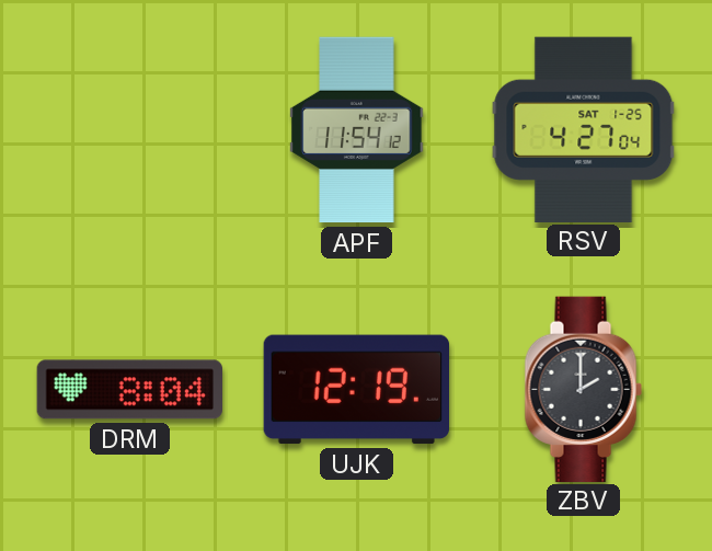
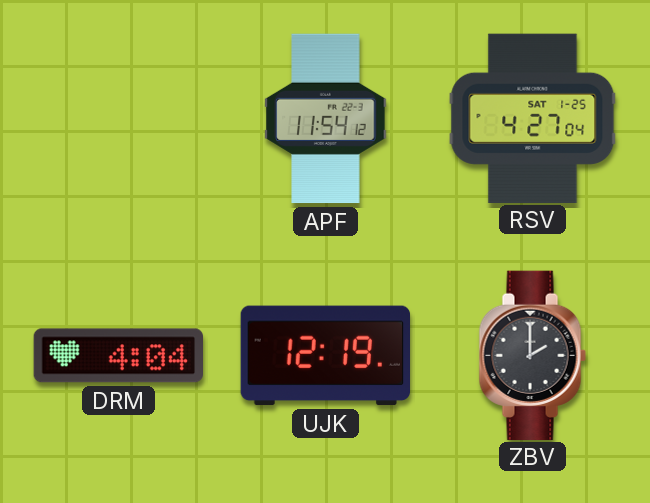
DRM: 8:04 -> 4:04 (118, 356)
